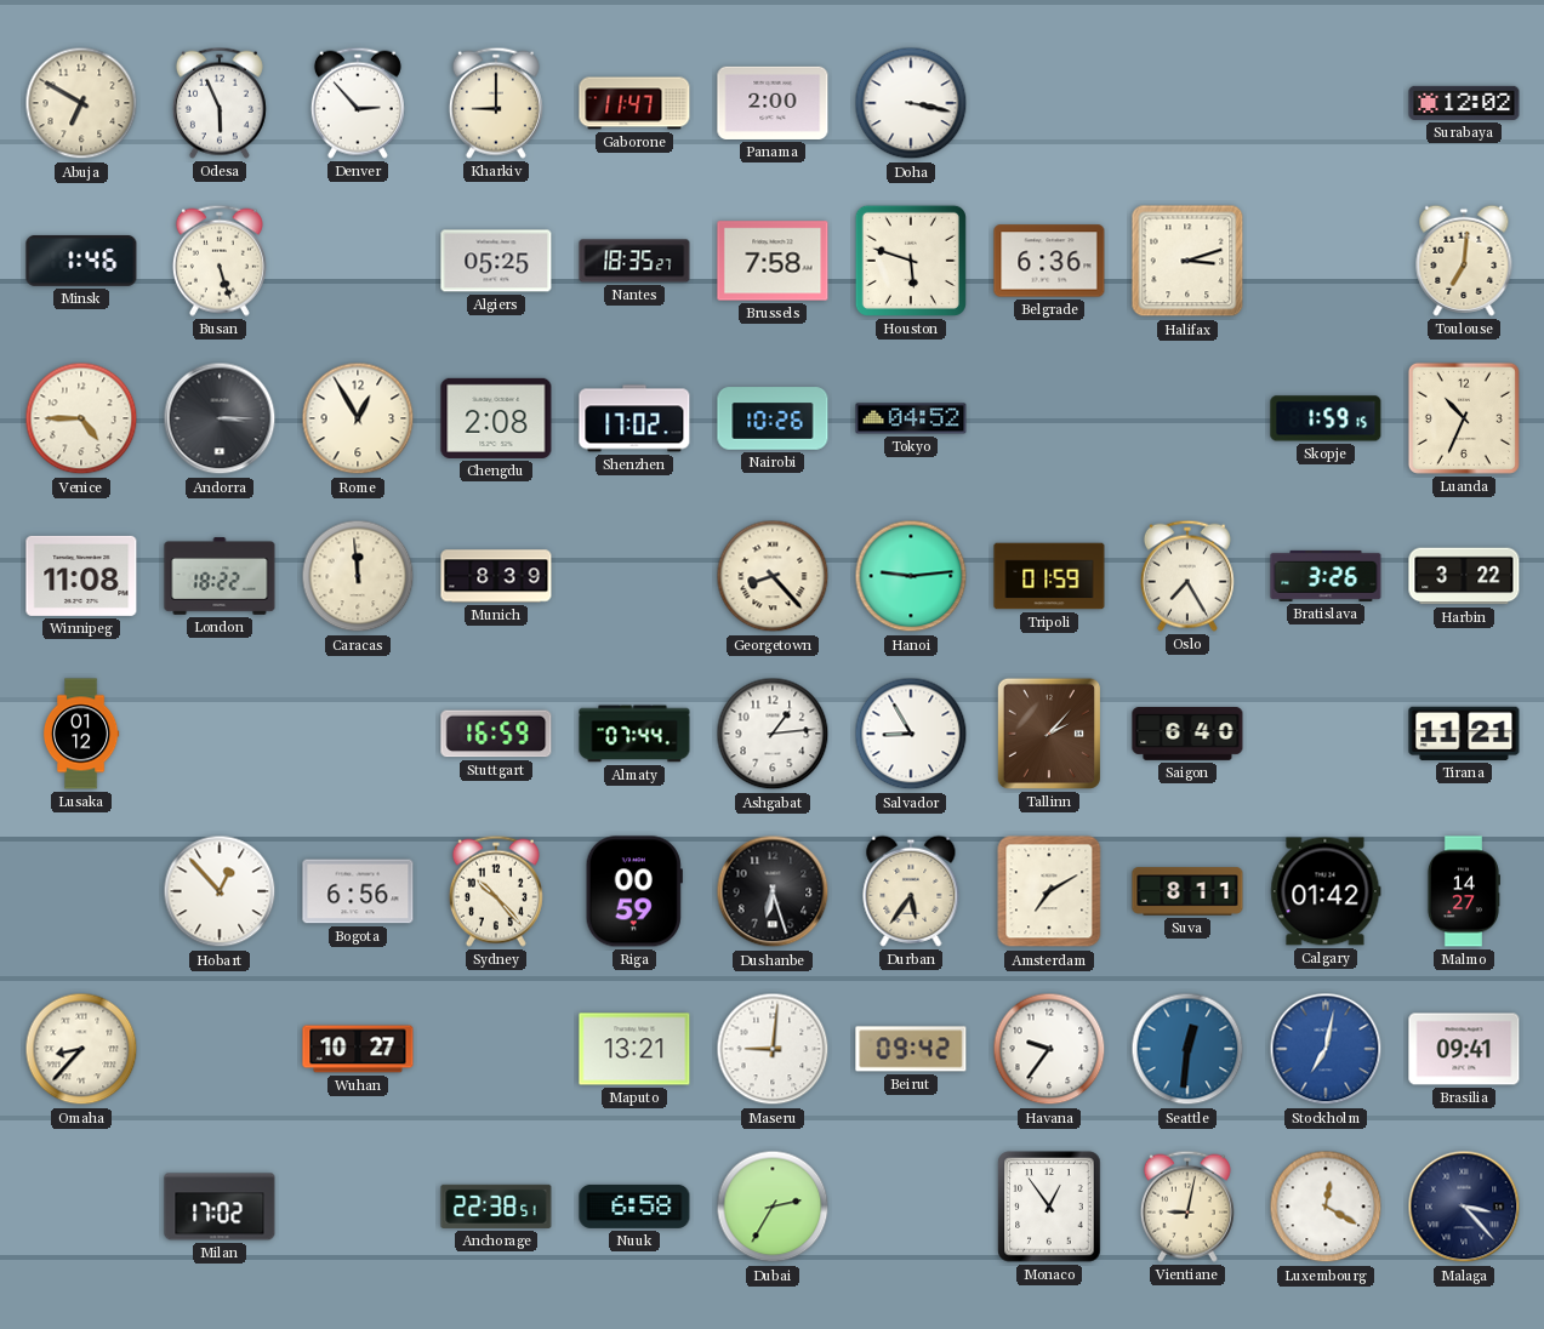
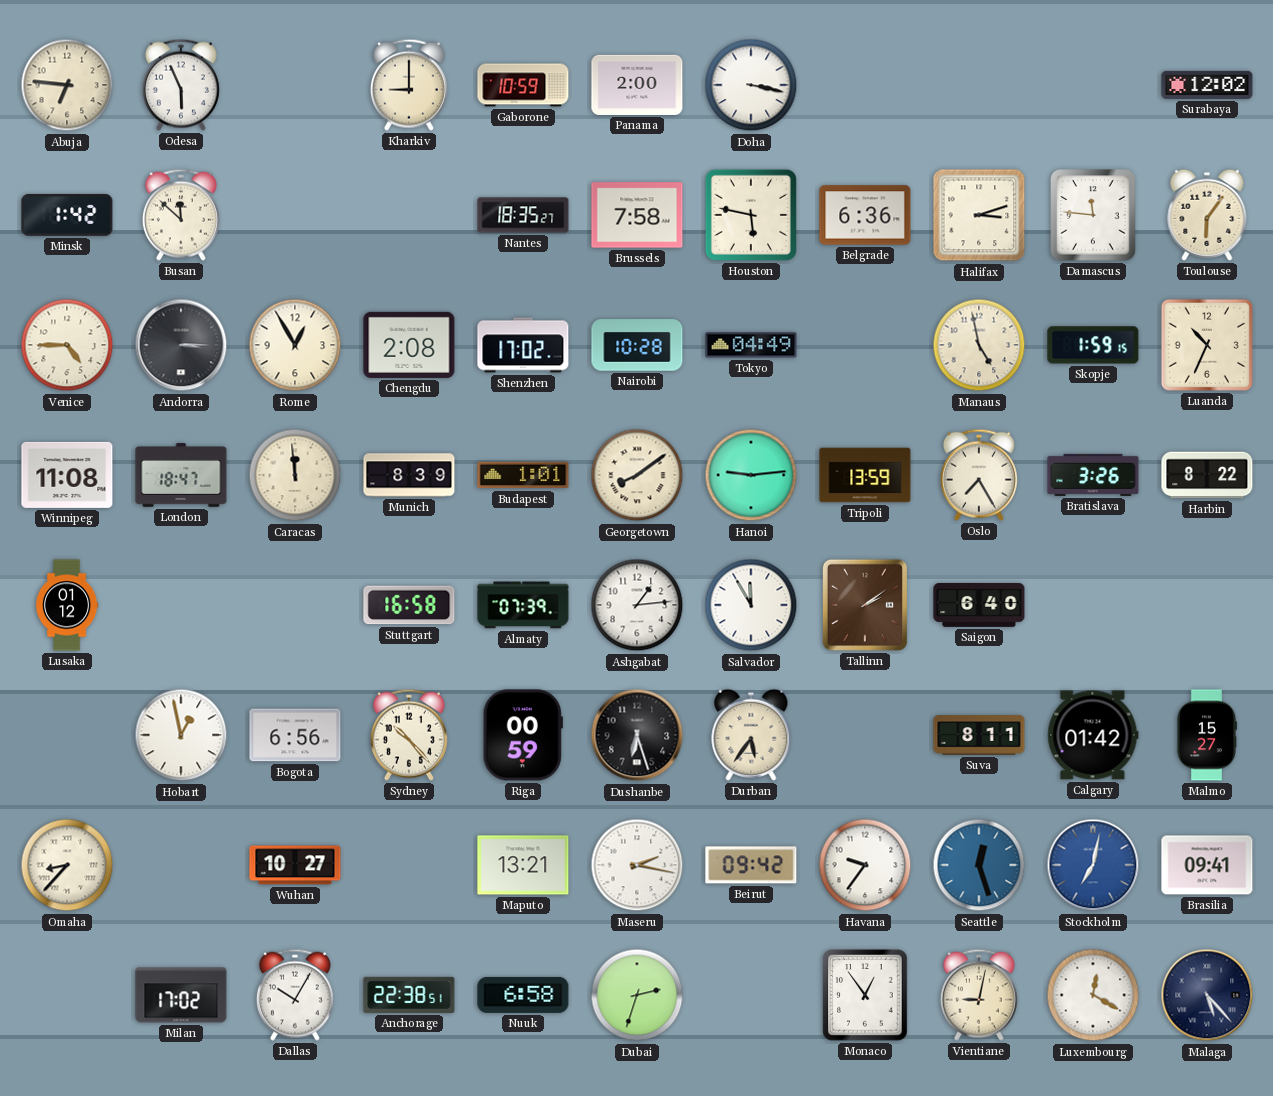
Abuja: 6:50 -> 6:46 (67, 85)
Denver: 2:53 -> none (358, 103)
Gaborone: 11:47 -> 10:59 (523, 85)
Minsk: 1:46 -> 1:42 (67, 215)
Busan: 5:27 -> 11:52 (181, 215)
Algiers: 05:25 -> none (496, 261)
Houston: 5:48 -> 5:47 (751, 215)
Damascus: none -> 11:46 (1093, 215)
Toulouse: 7:01 -> 6:06 (1207, 215)
Nairobi: 10:26 -> 10:28 (637, 345)
Tokyo: 04:52 -> 04:49 (751, 345)
Manaus: none -> 4:58 (979, 345)
London: 18:22 -> 18:47 (181, 475)
Budapest: none -> 1:01 (523, 475)
Georgetown: 8:23 -> 8:09 (637, 475)
Tripoli: 01:59 -> 13:59 (865, 475)
Harbin: 3:22 -> 8:22 (1207, 475)
Stuttgart: 16:59 -> 16:58 (409, 605)
Almaty: 07:44 -> 07:39 (523, 605)
Salvador: 8:55 -> 11:55 (751, 605)
Tallinn: 2:07 -> 2:09 (865, 605)
Tirana: 11:21 -> none (1464, 734)
Hobart: 12:53 -> 12:58 (181, 735)
Amsterdam: 7:10 -> none (1049, 891)
Malmo: 14:27 -> 15:27 (1206, 735)
Maseru: 9:01 -> 2:17 (637, 865)
Seattle: 12:31 -> 12:27 (979, 865)
Dallas: none -> 10:05 (295, 995)
Dubai: 2:35 -> 2:33 (637, 995)
Malaga: 3:23 -> 5:23 (1207, 995)
